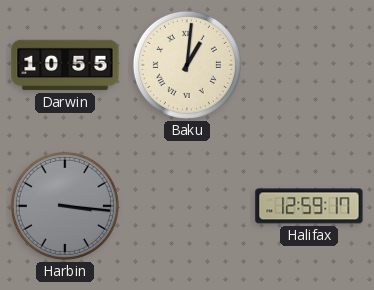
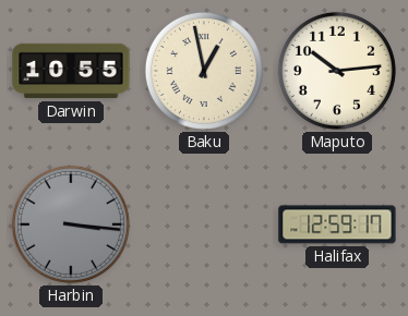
Baku: 1:01 -> 12:58 (204, 71)
Maputo: none -> 10:14 (337, 71)
